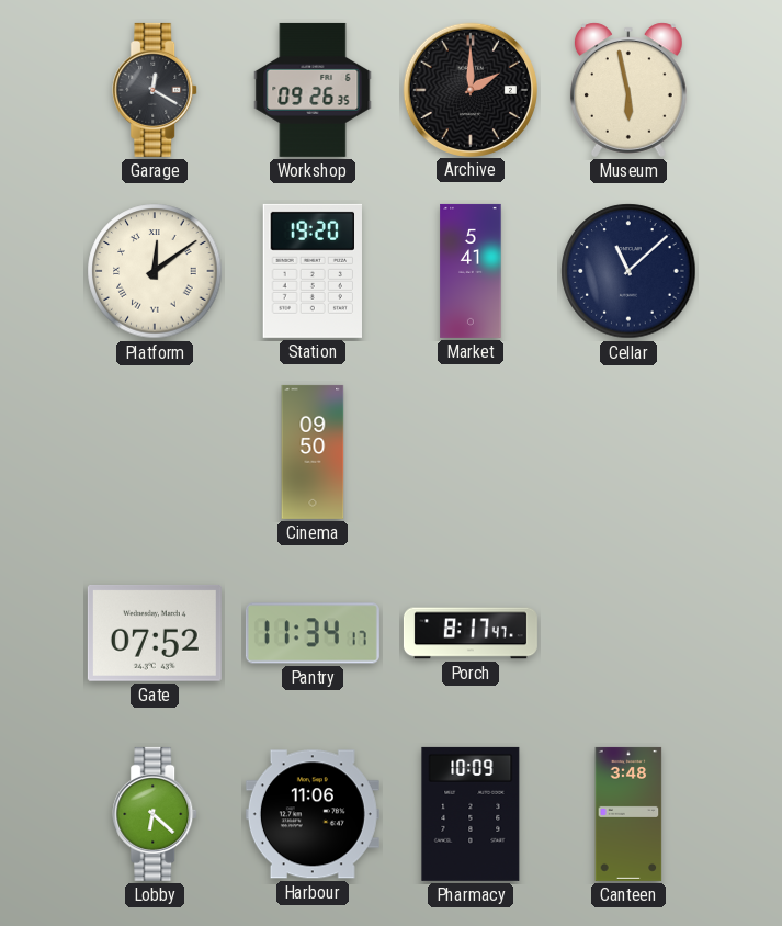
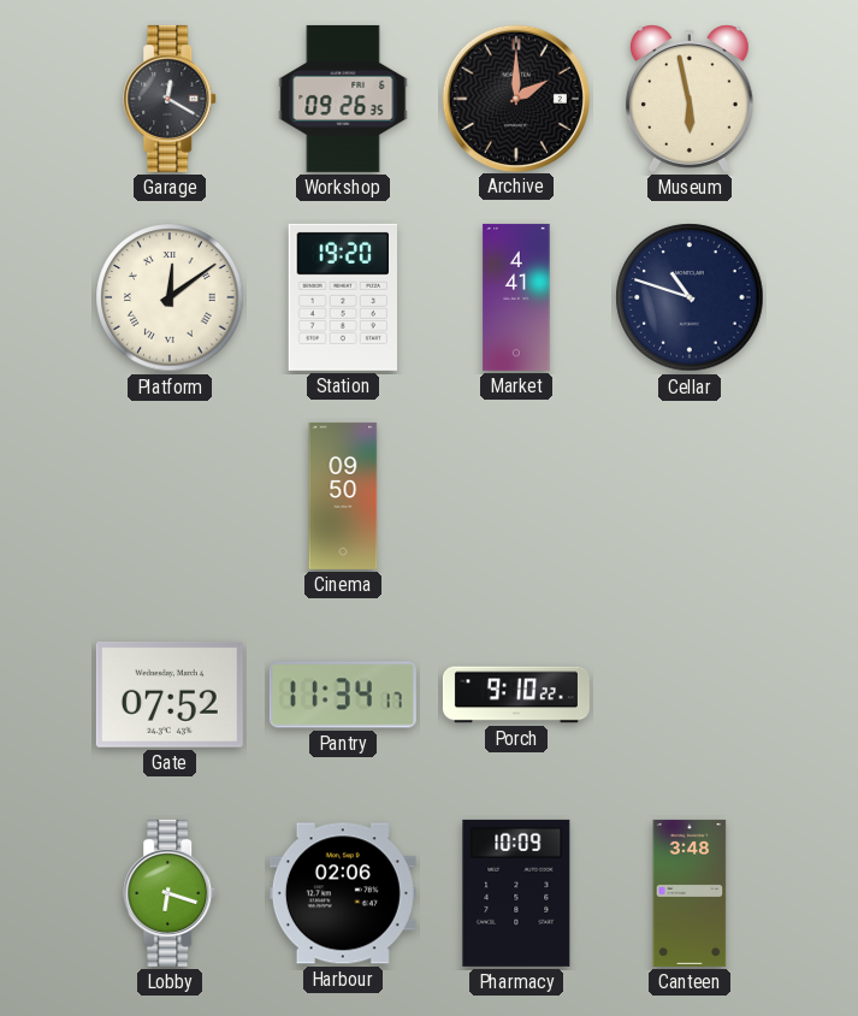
Market: 5:41 -> 4:41 (516, 297)
Cellar: 11:08 -> 10:48 (690, 297)
Porch: 8:17 -> 9:10 (516, 695)
Lobby: 6:22 -> 6:18 (171, 893)
Harbour: 11:06 -> 02:06 (343, 893)
